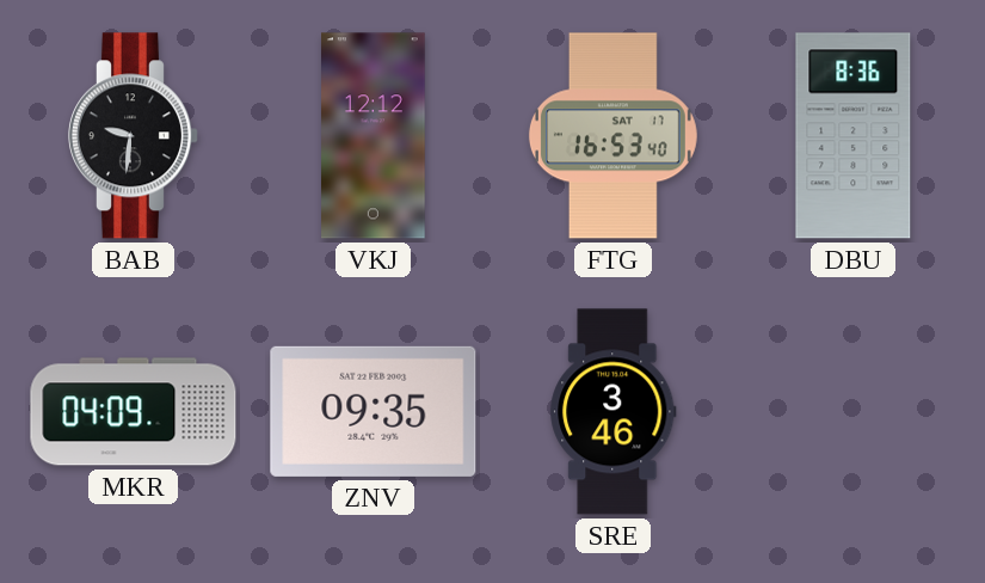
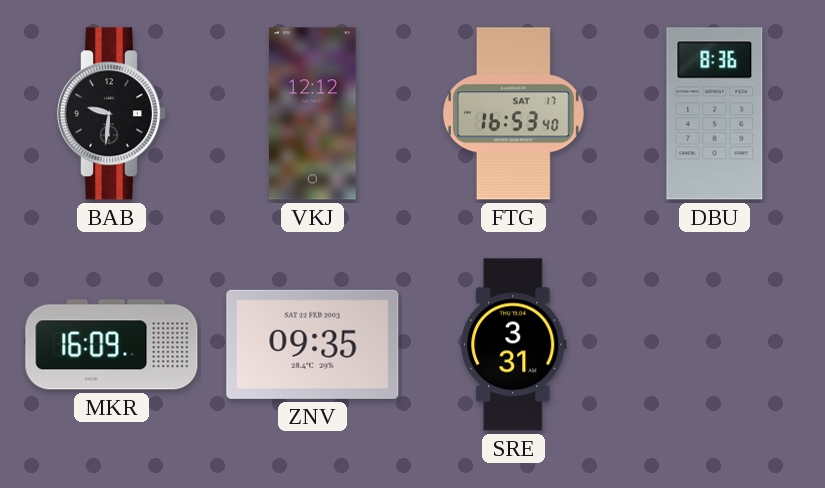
MKR: 04:09 -> 16:09 (112, 345)
SRE: 3:46 -> 3:31 (514, 345)
